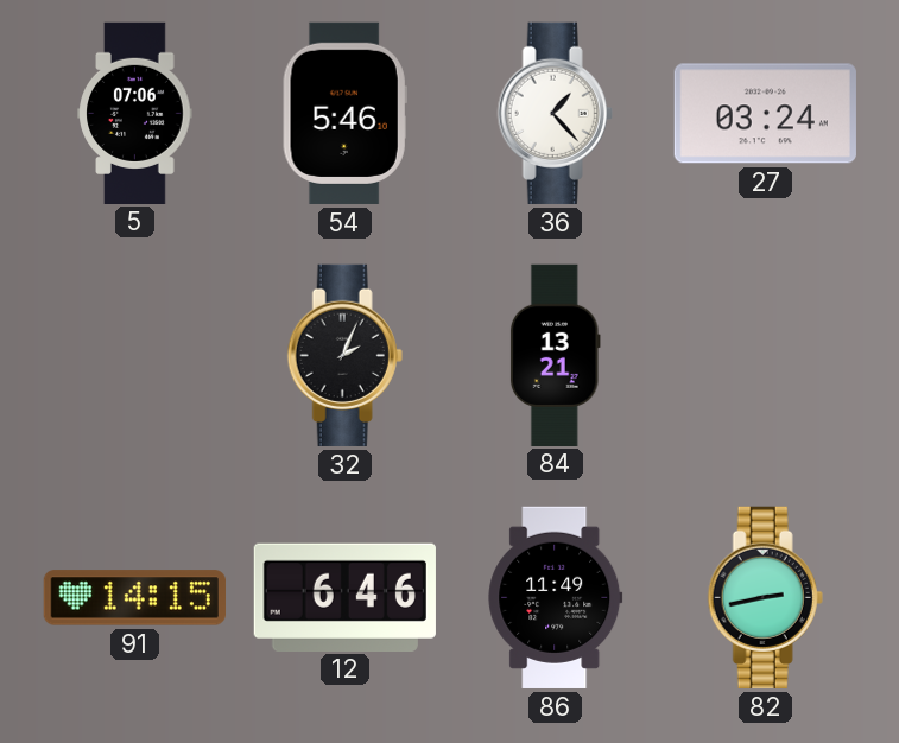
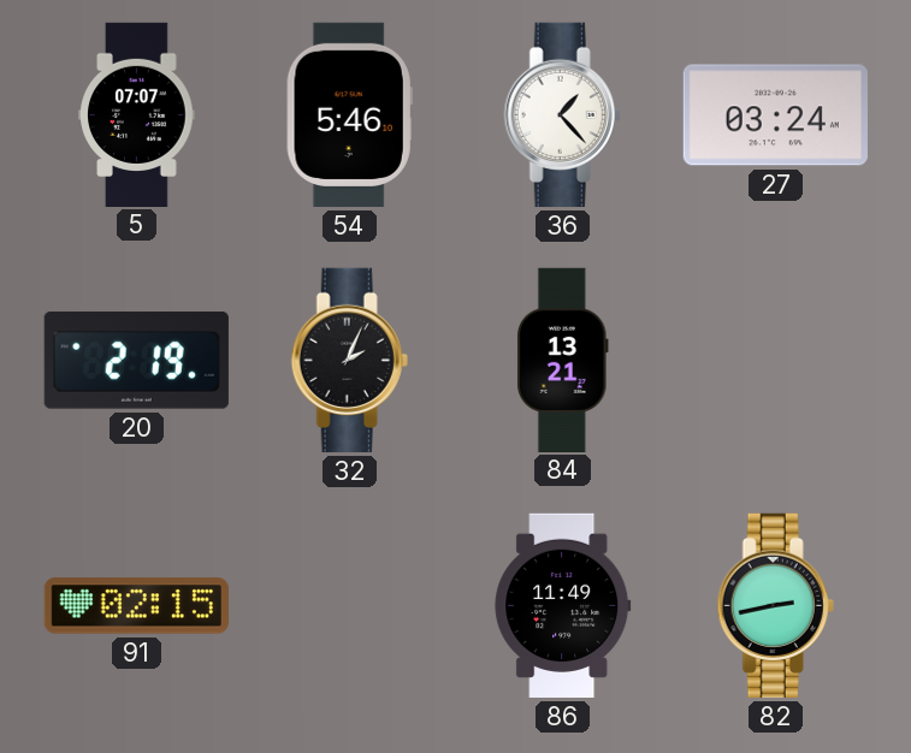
5: 07:06 -> 07:07 (137, 114)
20: none -> 2:19 (136, 360)
91: 14:15 -> 02:15 (136, 606)
12: 6:46 -> none (344, 597)
